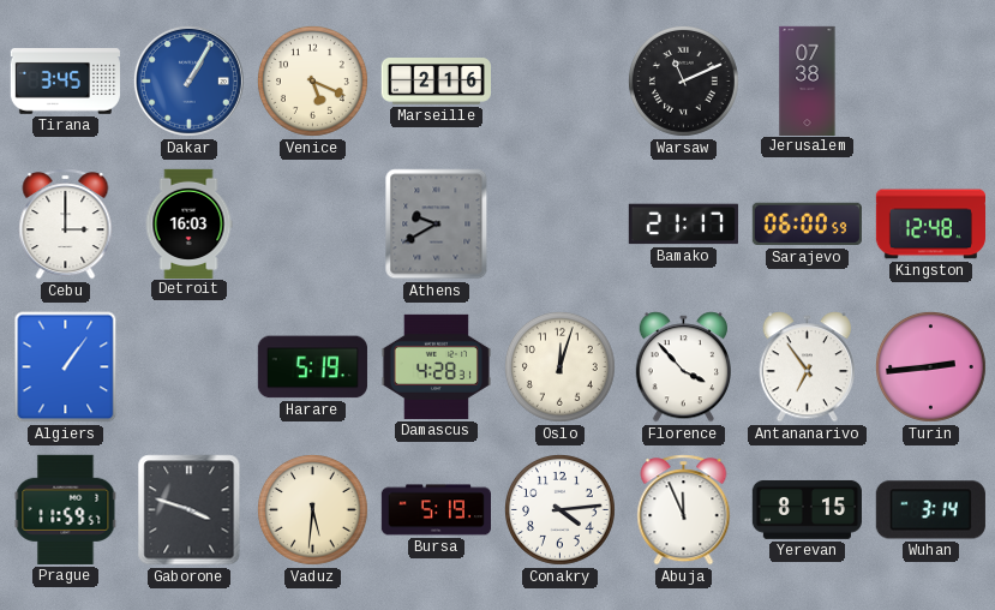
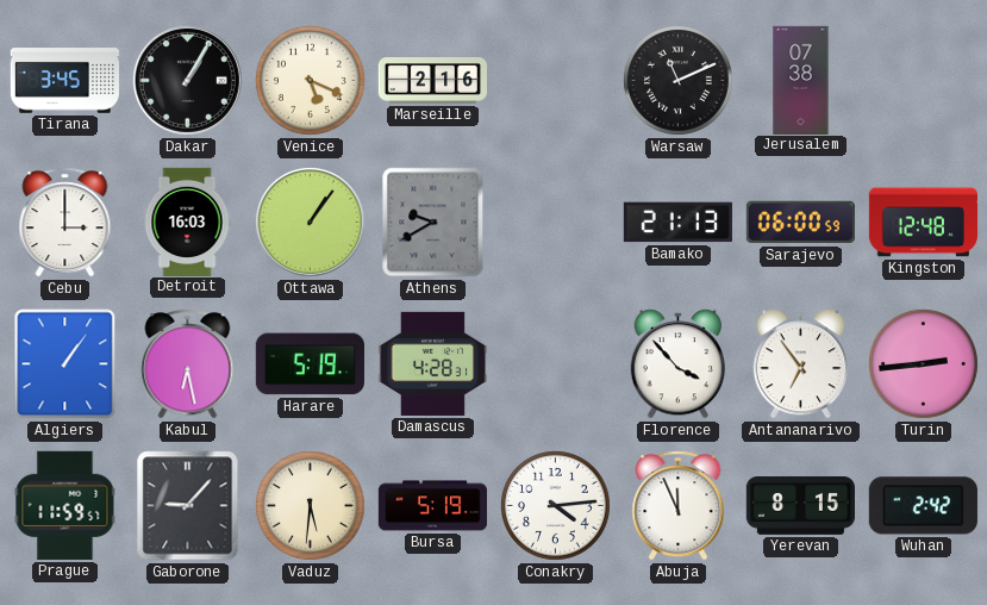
Dakar dial: blue -> black (187, 80)
Ottawa: none -> 1:06 (310, 222)
Bamako: 21:17 -> 21:13 (677, 223)
Kabul: none -> 6:28 (188, 364)
Oslo: 12:03 -> none (559, 366)
Gaborone: 3:48 -> 9:07 (188, 506)
Wuhan: 3:14 -> 2:42 (923, 506)
